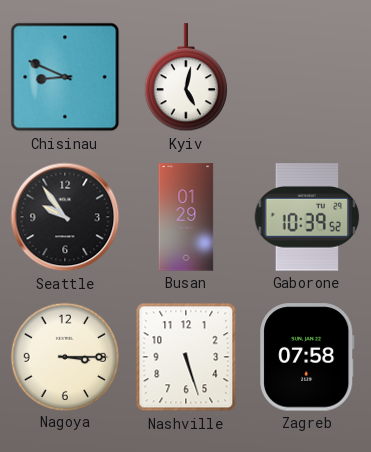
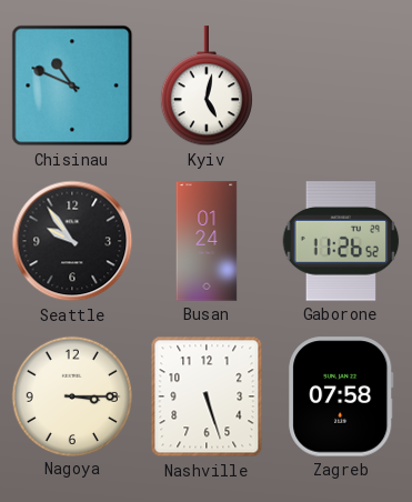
Chisinau: 8:49 -> 10:49 (72, 86)
Busan: 01:29 -> 01:24 (207, 241)
Gaborone: 10:39 -> 11:26 (341, 241)
